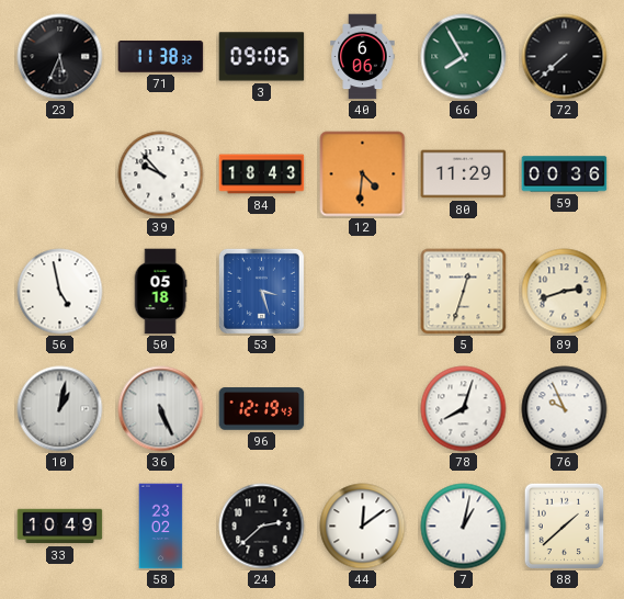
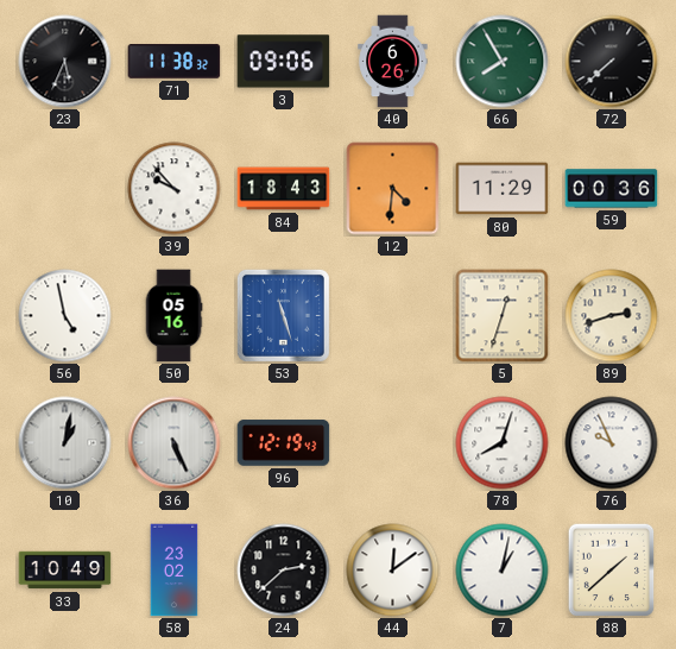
40: 6:06 -> 6:26 (393, 62)
50: 05:18 -> 05:16 (173, 316)
53: 3:27 -> 11:27 (283, 315)
